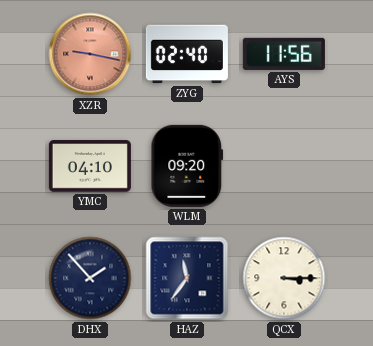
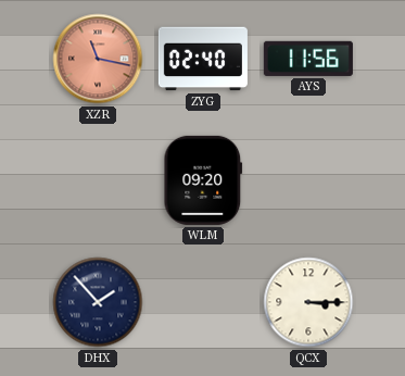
XZR: 9:17 -> 11:17 (98, 59)
YMC: 04:10 -> none (90, 166)
HAZ: 11:36 -> none (187, 278)
